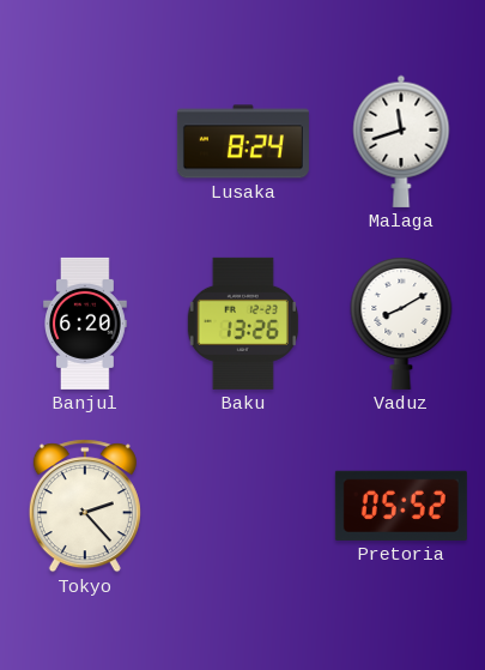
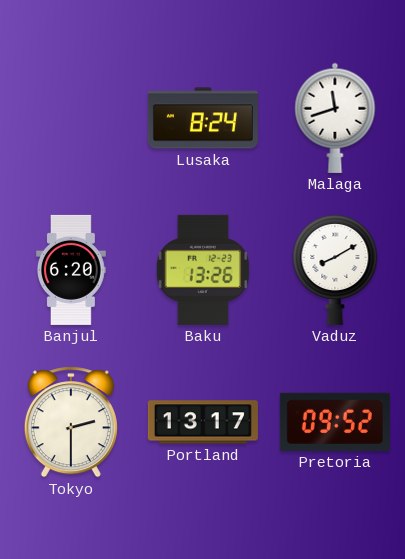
Tokyo: 2:23 -> 2:30 (71, 422)
Portland: none -> 13:17 (203, 422)
Pretoria: 05:52 -> 09:52 (335, 422)
